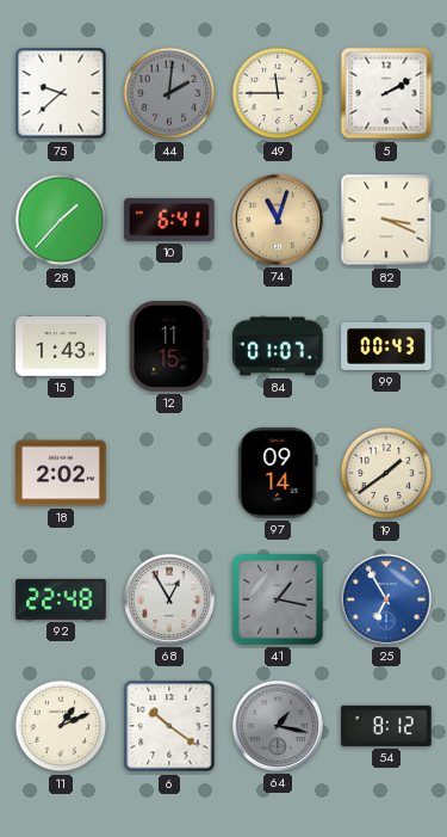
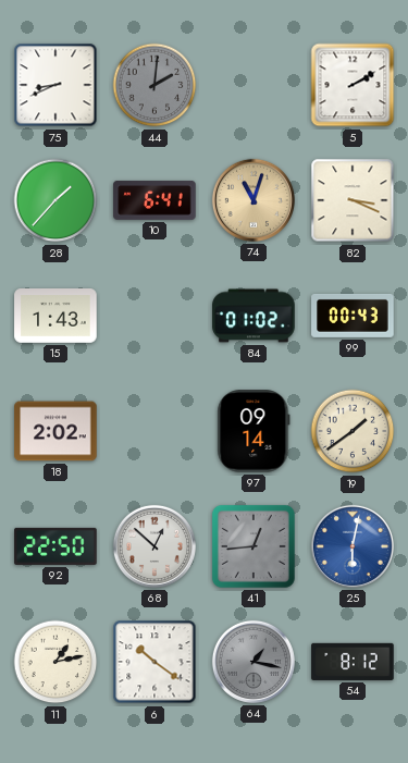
75: 9:38 -> 8:41 (55, 85)
49: 11:45 -> none (278, 93)
12: 11:15 -> none (169, 346)
84: 01:07 -> 01:02 (254, 316)
92: 22:48 -> 22:50 (55, 546)
68: 12:55 -> 12:52 (154, 546)
41: 1:17 -> 12:44 (254, 546)
25: 6:55 -> 6:02 (353, 546)
11: 1:11 -> 1:13 (55, 662)
